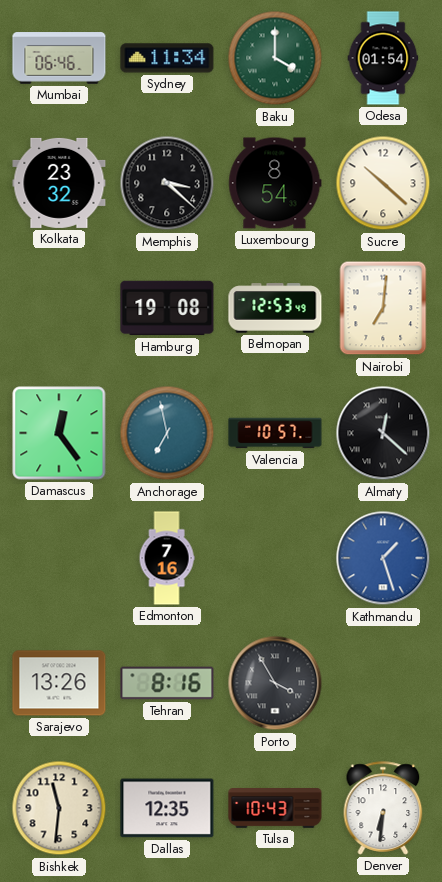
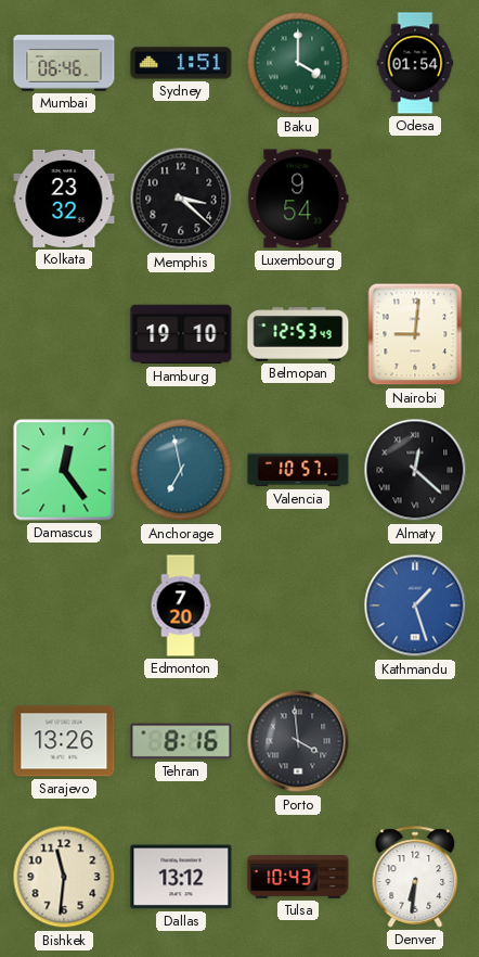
Sydney: 11:34 -> 1:51 (181, 63)
Luxembourg: 8:54 -> 9:54 (298, 199)
Sucre: 10:22 -> none (383, 183)
Hamburg: 19:08 -> 19:10 (181, 334)
Nairobi: 7:01 -> 9:01 (415, 334)
Edmonton: 7:16 -> 7:20 (181, 605)
Porto: 3:55 -> 3:59 (298, 741)
Dallas: 12:35 -> 13:12 (181, 877)
